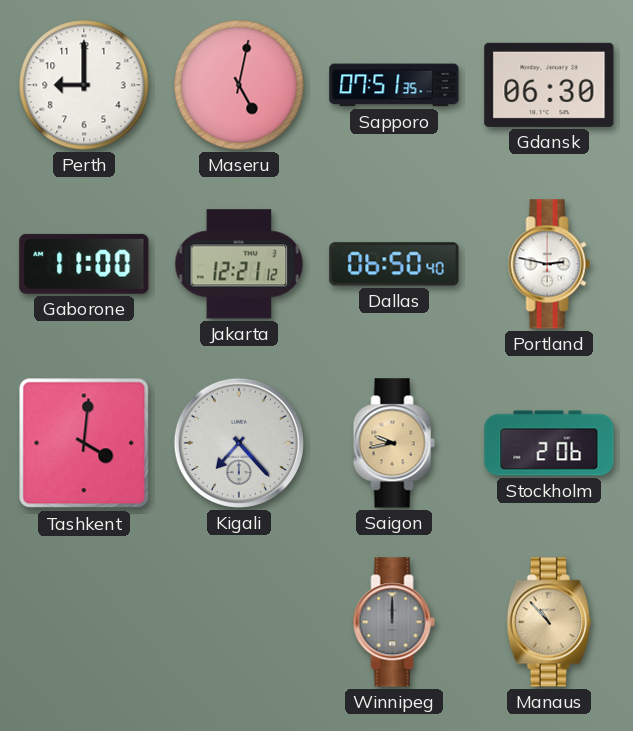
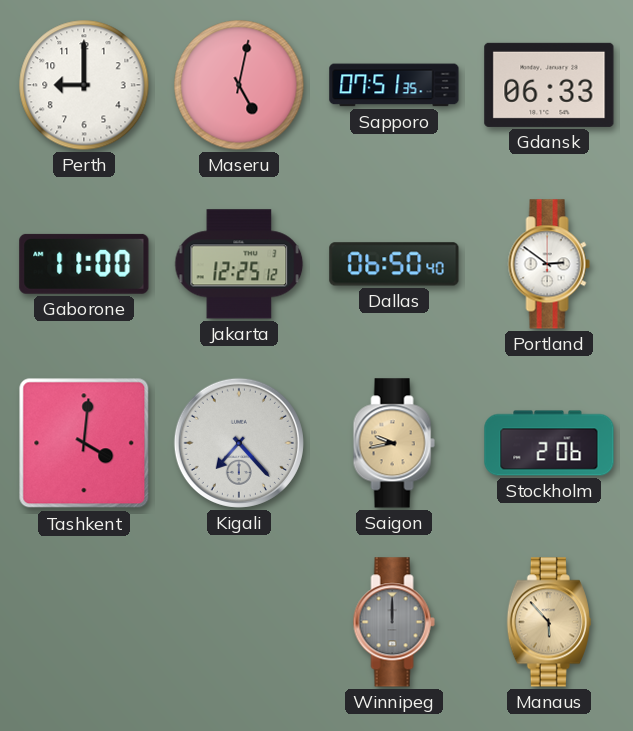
Gdansk: 06:30 -> 06:33 (549, 85)
Jakarta: 12:21 -> 12:25 (239, 264)
Portland: 2:47 -> 2:51 (549, 264)
Manaus: 10:53 -> 5:53 (549, 622)
